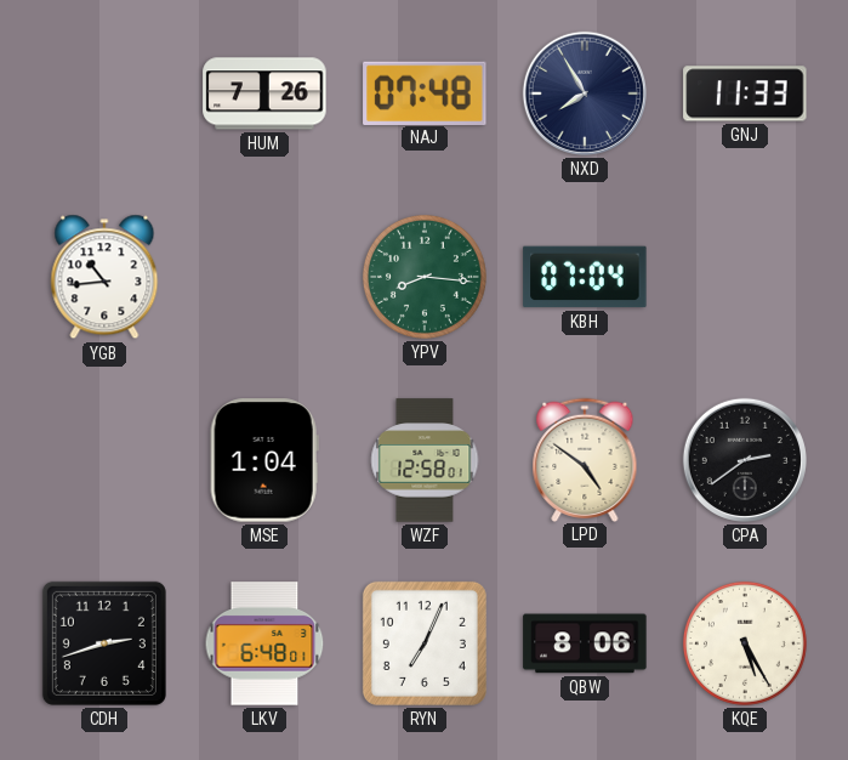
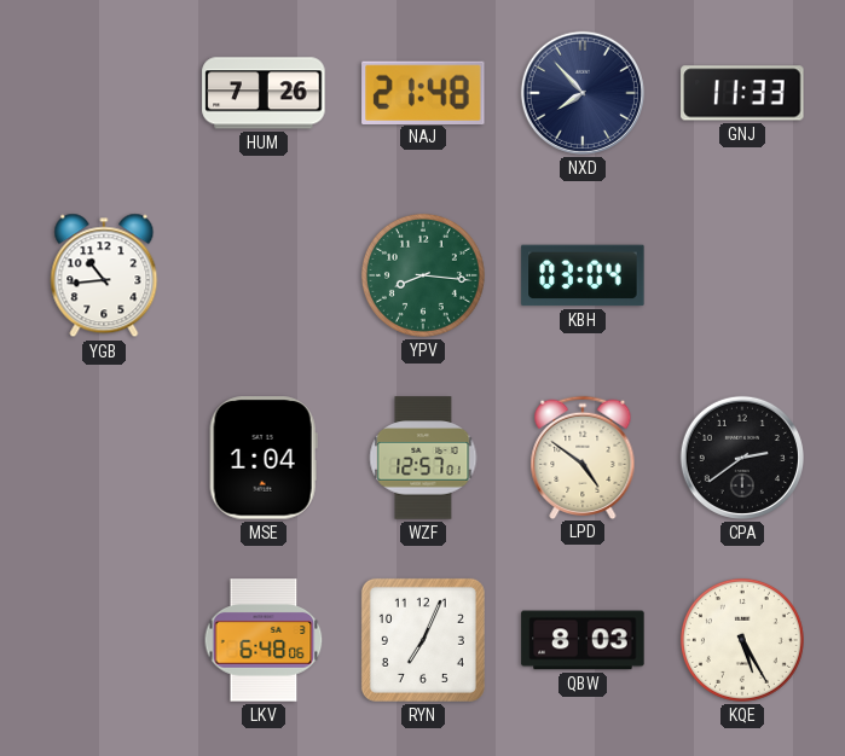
NAJ: 07:48 -> 21:48 (423, 92)
NXD: 7:55 -> 7:53 (583, 93)
KBH: 07:04 -> 03:04 (583, 275)
WZF: 12:58 -> 12:57 (423, 458)
CDH: 2:42 -> none (104, 643)
LKV: 6:48:01 -> 6:48:06 (264, 640)
QBW: 8:06 -> 8:03 (583, 640)
